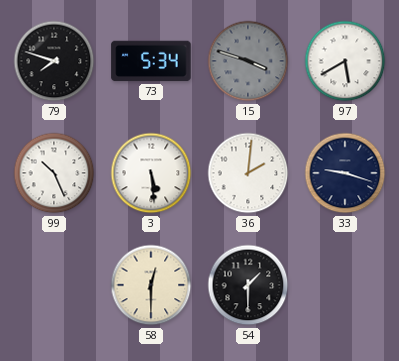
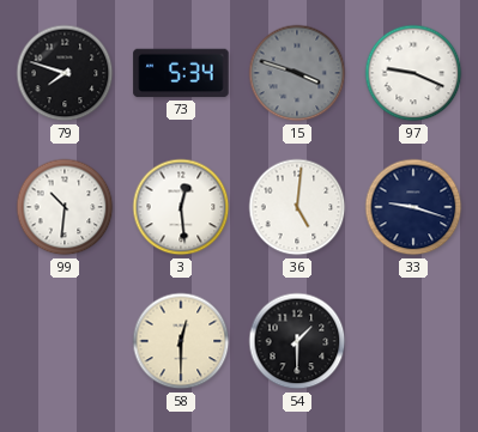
97: 5:40 -> 9:19 (413, 73)
99: 10:26 -> 10:31 (65, 207)
3: 5:29 -> 12:29 (181, 207)
36: 2:01 -> 5:01 (297, 207)
